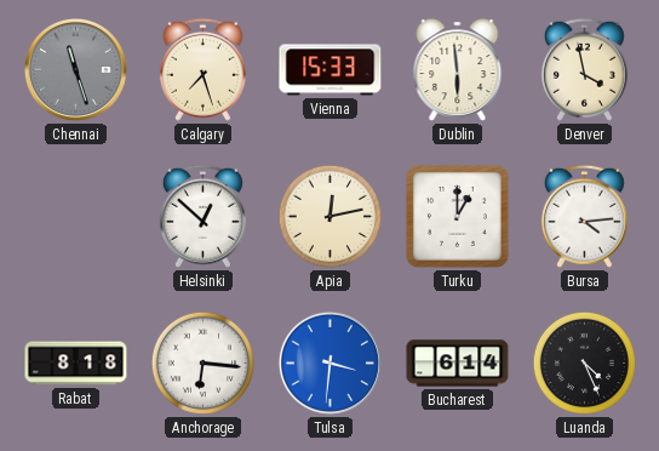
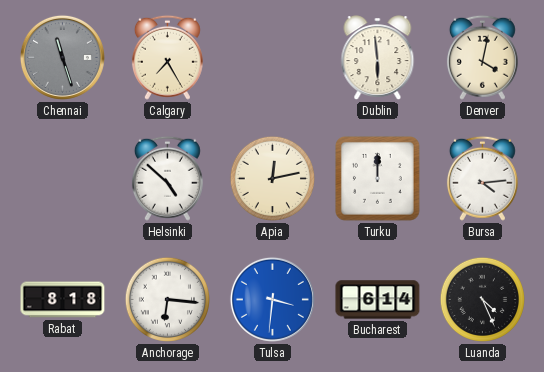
Calgary: 7:27 -> 7:25 (167, 57)
Vienna: 15:33 -> none (331, 70)
Denver: 3:58 -> 4:02 (482, 57)
Helsinki: 12:52 -> 4:52 (167, 178)
Turku: 1:00 -> 12:00 (378, 179)
